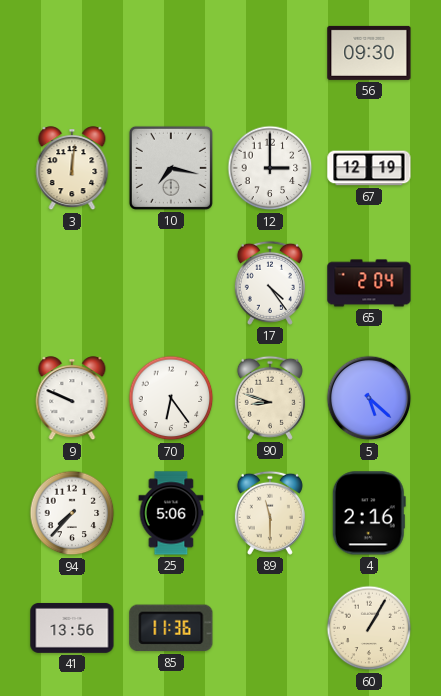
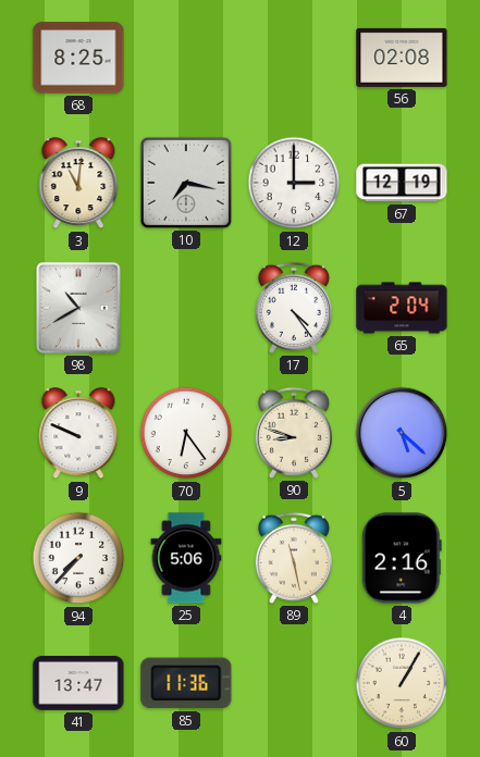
68: none -> 8:25 (78, 58)
56: 09:30 -> 02:08 (402, 58)
3: 12:01 -> 11:01 (78, 184)
98: none -> 10:40 (78, 308)
89: 11:30 -> 11:28 (294, 558)
41: 13:56 -> 13:47 (78, 683)
